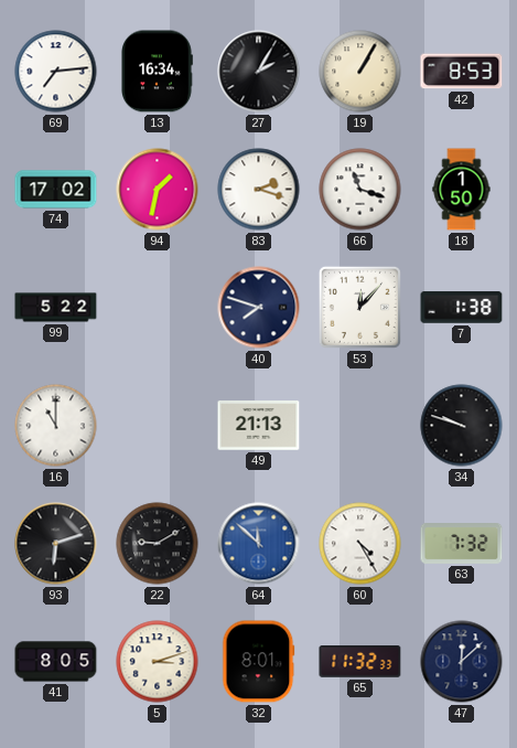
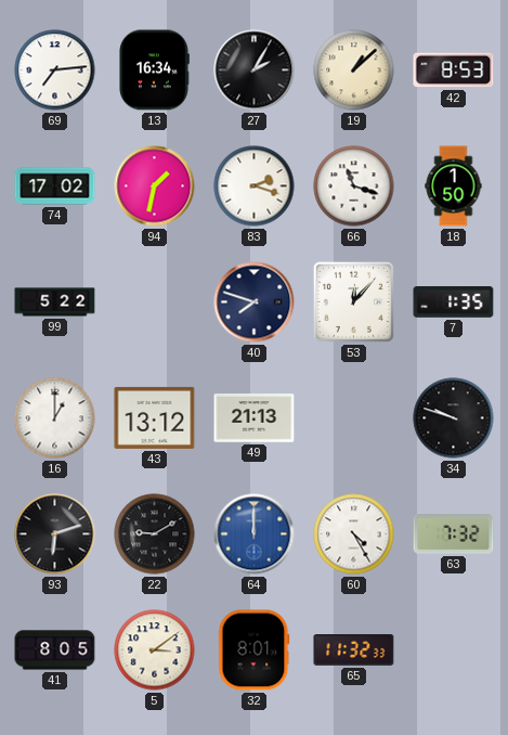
19: 1:05 -> 1:08 (354, 70)
7: 1:38 -> 1:35 (454, 302)
16: 11:00 -> 1:00 (55, 418)
43: none -> 13:12 (155, 417)
64: 11:52 -> 12:00 (255, 534)
5: 3:12 -> 3:09 (155, 650)
47: 12:08 -> none (462, 662)
